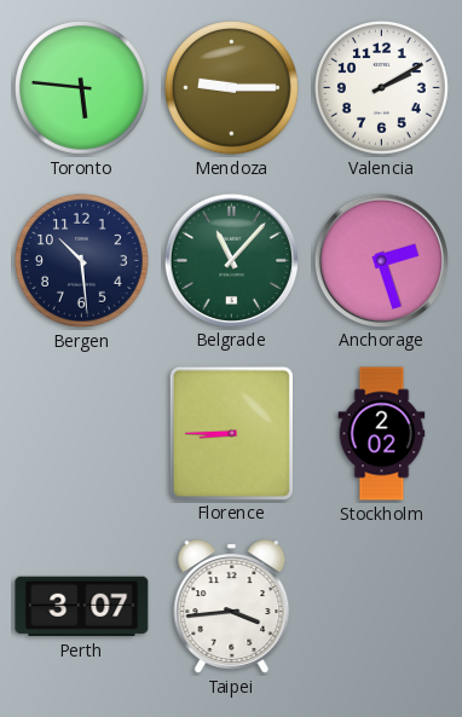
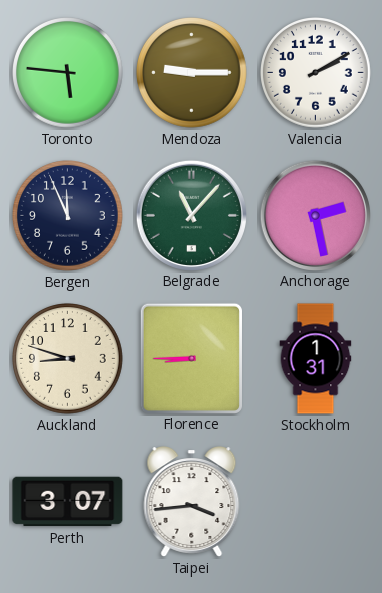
Bergen: 10:29 -> 11:56 (68, 216)
Anchorage: 2:27 -> 2:28 (315, 215)
Auckland: none -> 8:48 (68, 359)
Stockholm: 2:02 -> 1:31 (316, 359)
